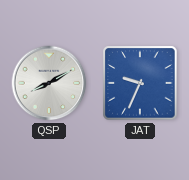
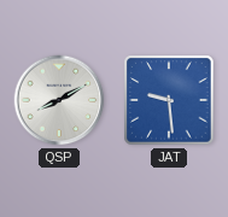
JAT: 9:34 -> 9:29 (169, 100)
